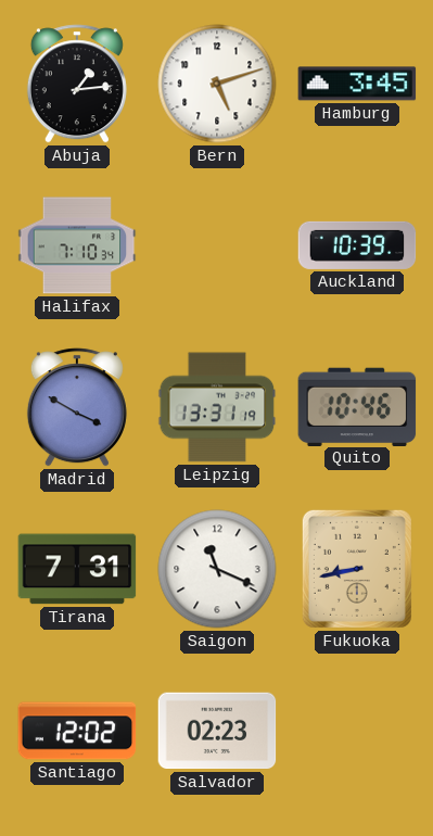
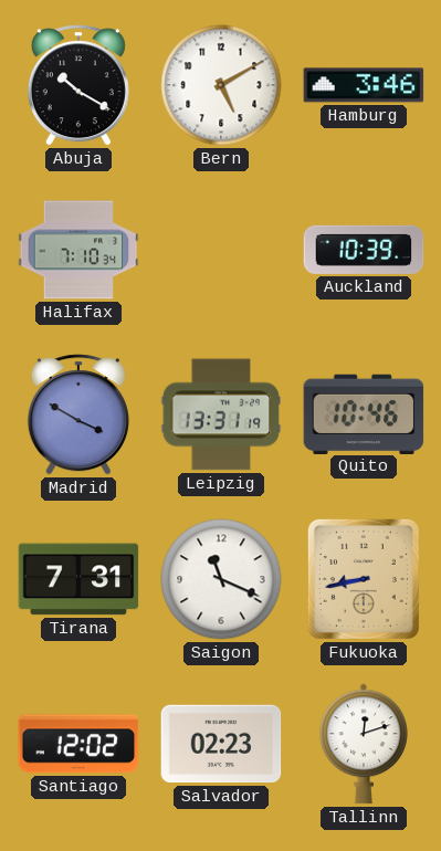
Abuja: 1:14 -> 10:20 (78, 85)
Bern: 5:12 -> 5:10 (221, 85)
Hamburg: 3:45 -> 3:46 (364, 85)
Tallinn: none -> 12:12 (365, 744)
